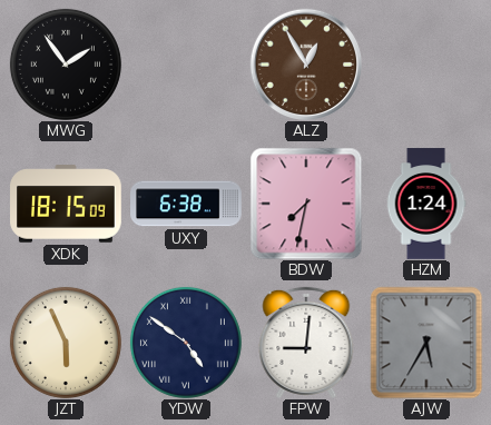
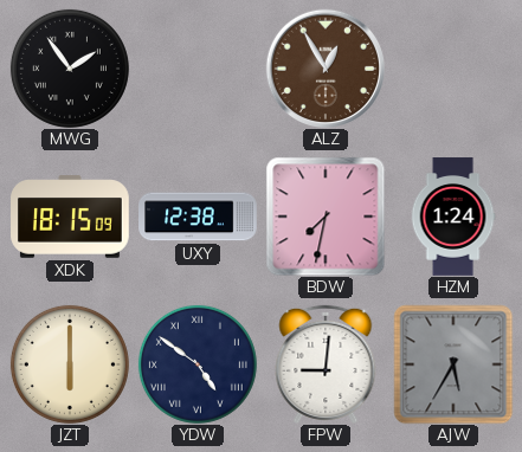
UXY: 6:38 -> 12:38 (198, 217)
JZT: 5:56 -> 6:00 (70, 364)
